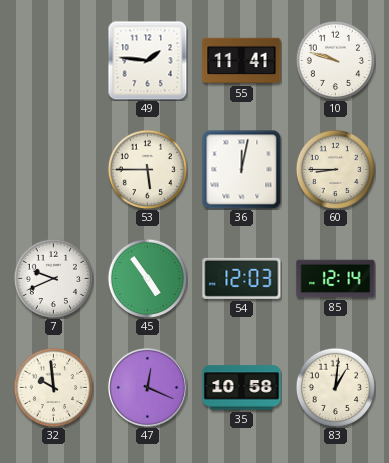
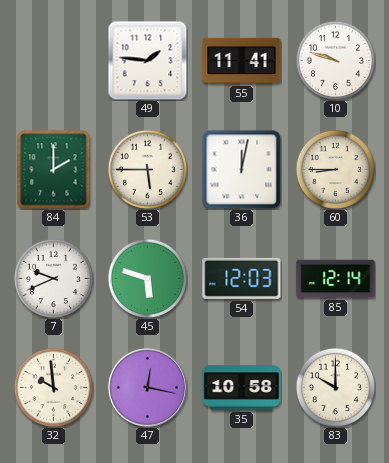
84: none -> 2:00 (54, 170)
45: 4:54 -> 5:48 (147, 278)
47: 12:19 -> 12:17 (147, 387)
83: 1:01 -> 10:00 (335, 387)
